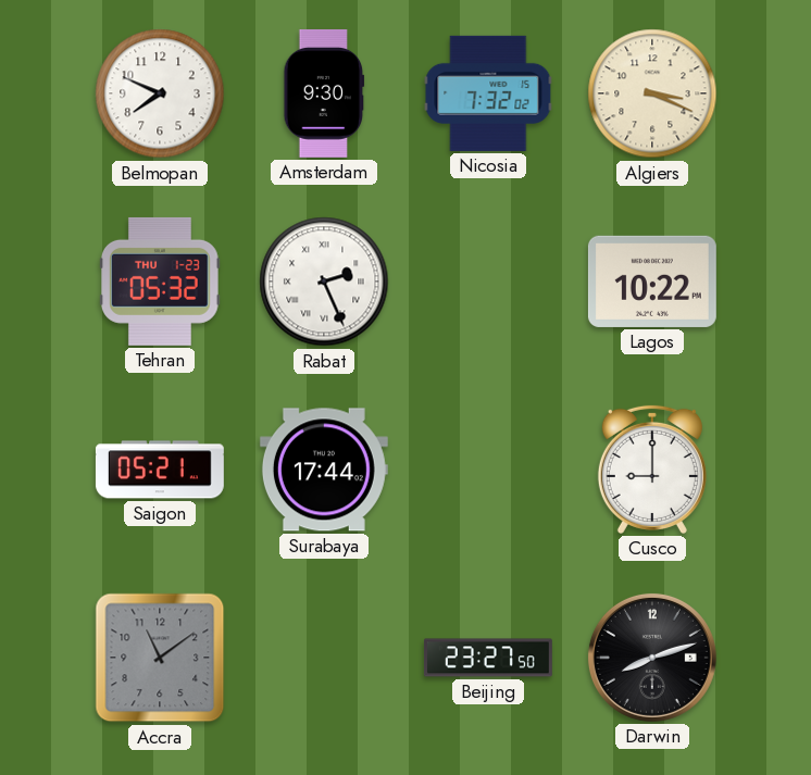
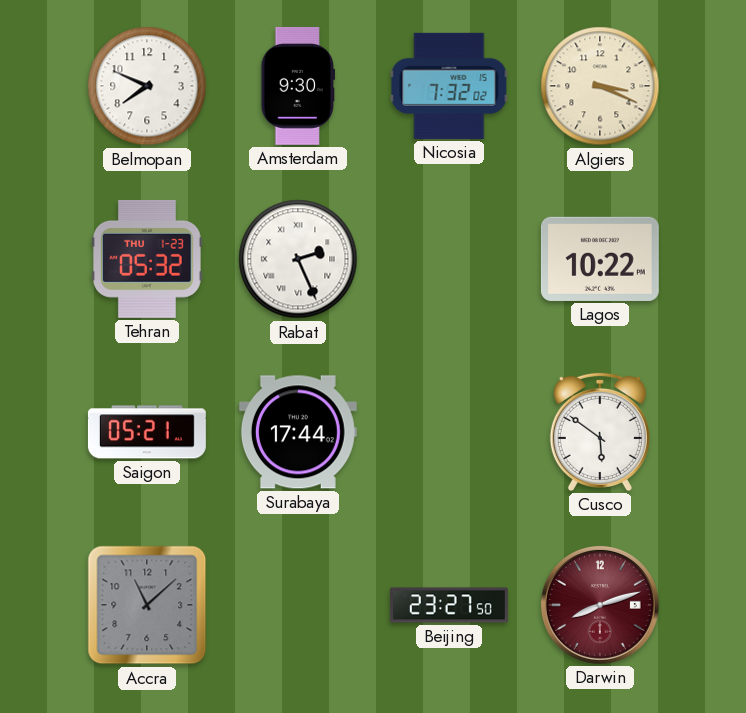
Cusco: 9:00 -> 5:51 (600, 432)
Accra: 11:09 -> 11:08 (147, 605)
Darwin dial: black -> burgundy (600, 605)
